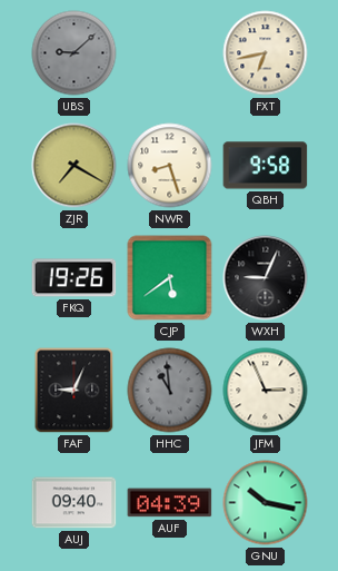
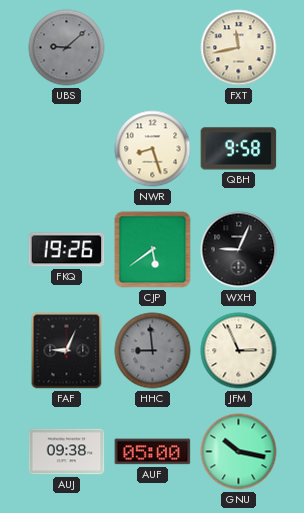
FXT: 6:43 -> 11:43 (239, 48)
ZJR: 7:20 -> none (74, 166)
HHC: 10:59 -> 8:59 (153, 351)
AUJ: 09:40 -> 09:38 (67, 452)
AUF: 04:39 -> 05:00 (153, 452)
